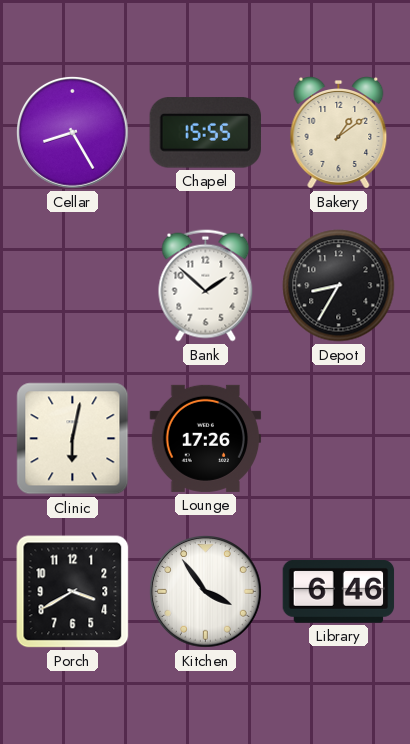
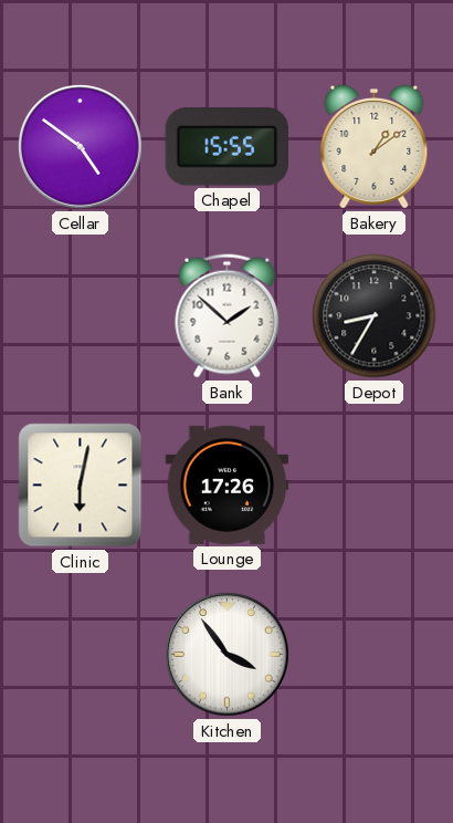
Cellar: 8:25 -> 4:51 (81, 147)
Porch: 3:40 -> none (73, 592)
Library: 6:46 -> none (339, 591)
